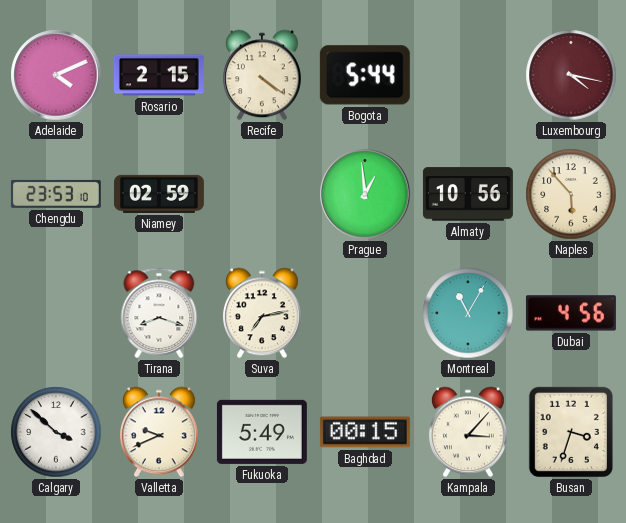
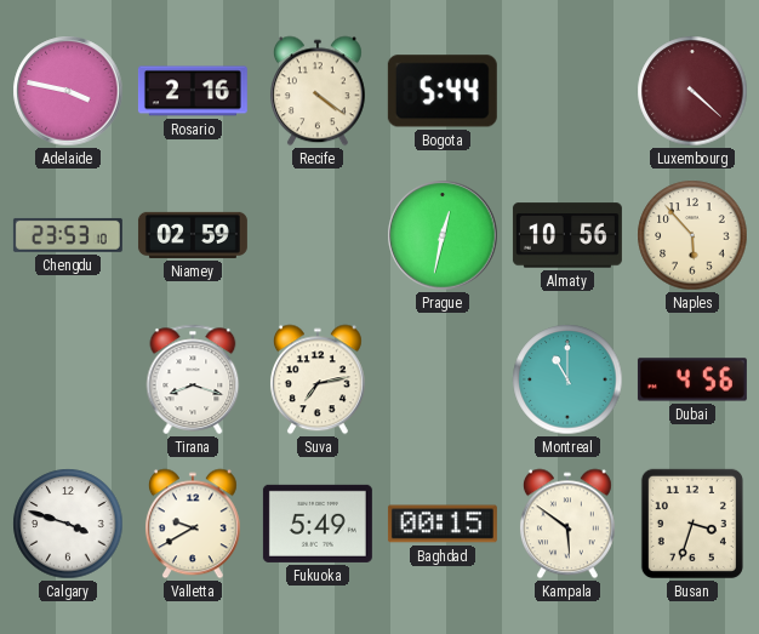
Adelaide: 4:11 -> 3:47 (68, 91)
Rosario: 2:15 -> 2:16 (193, 91)
Luxembourg: 4:17 -> 4:22 (692, 91)
Prague: 12:59 -> 12:32 (443, 235)
Montreal: 11:05 -> 11:00 (567, 379)
Calgary: 3:52 -> 3:48 (68, 524)
Valletta: 9:41 -> 9:40 (193, 524)
Kampala: 3:07 -> 5:51 (567, 524)
